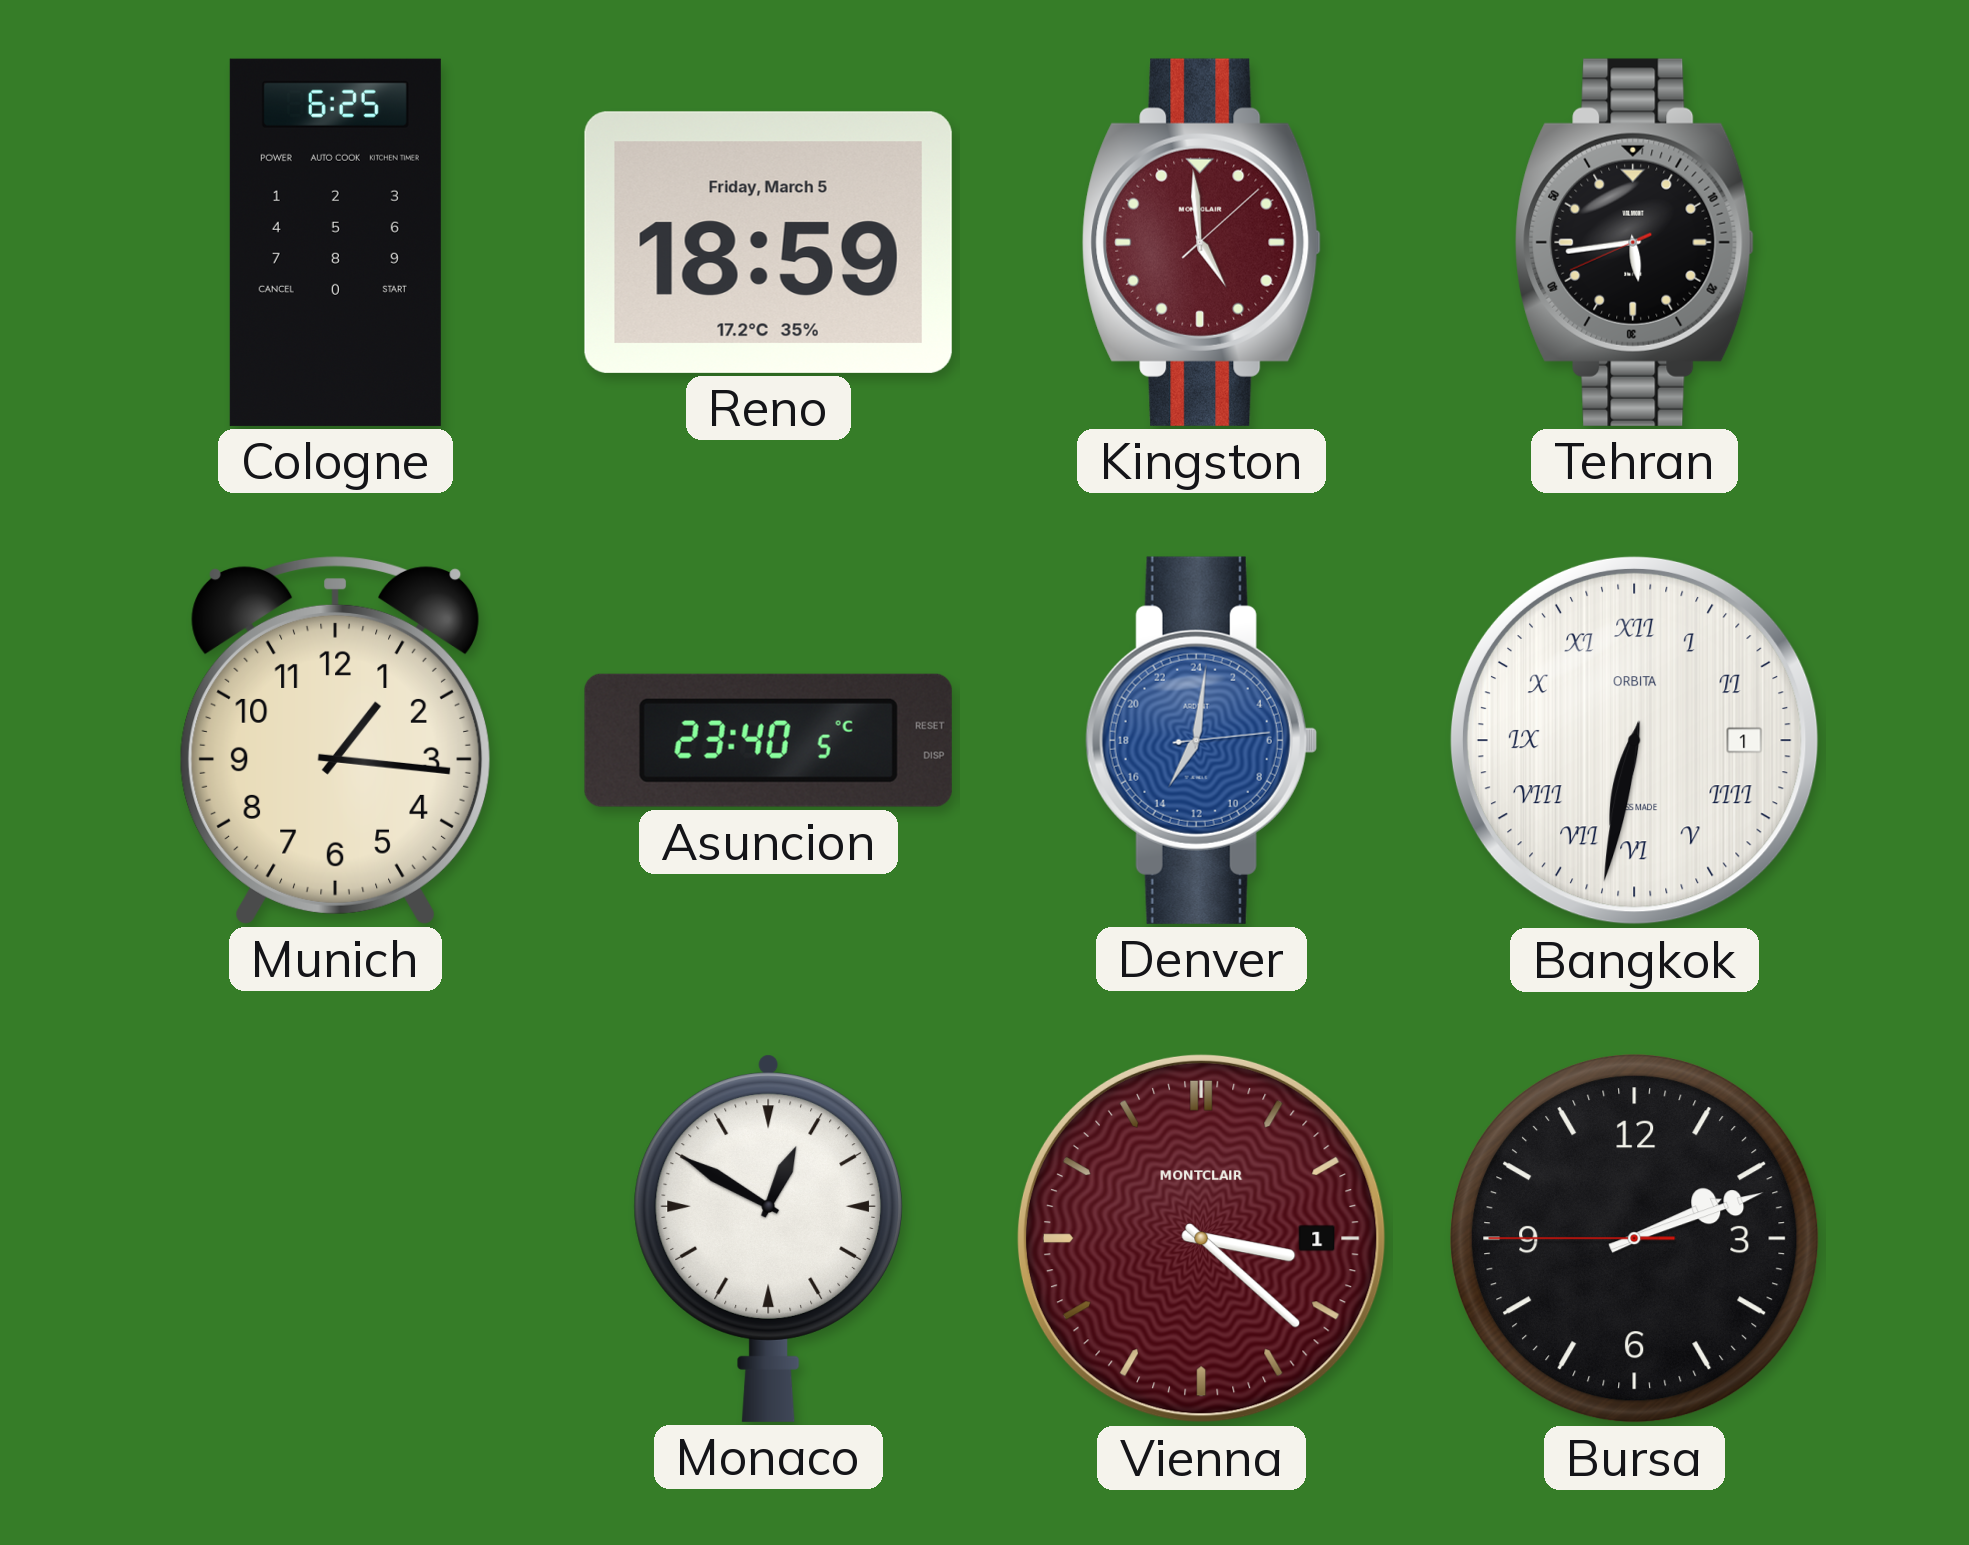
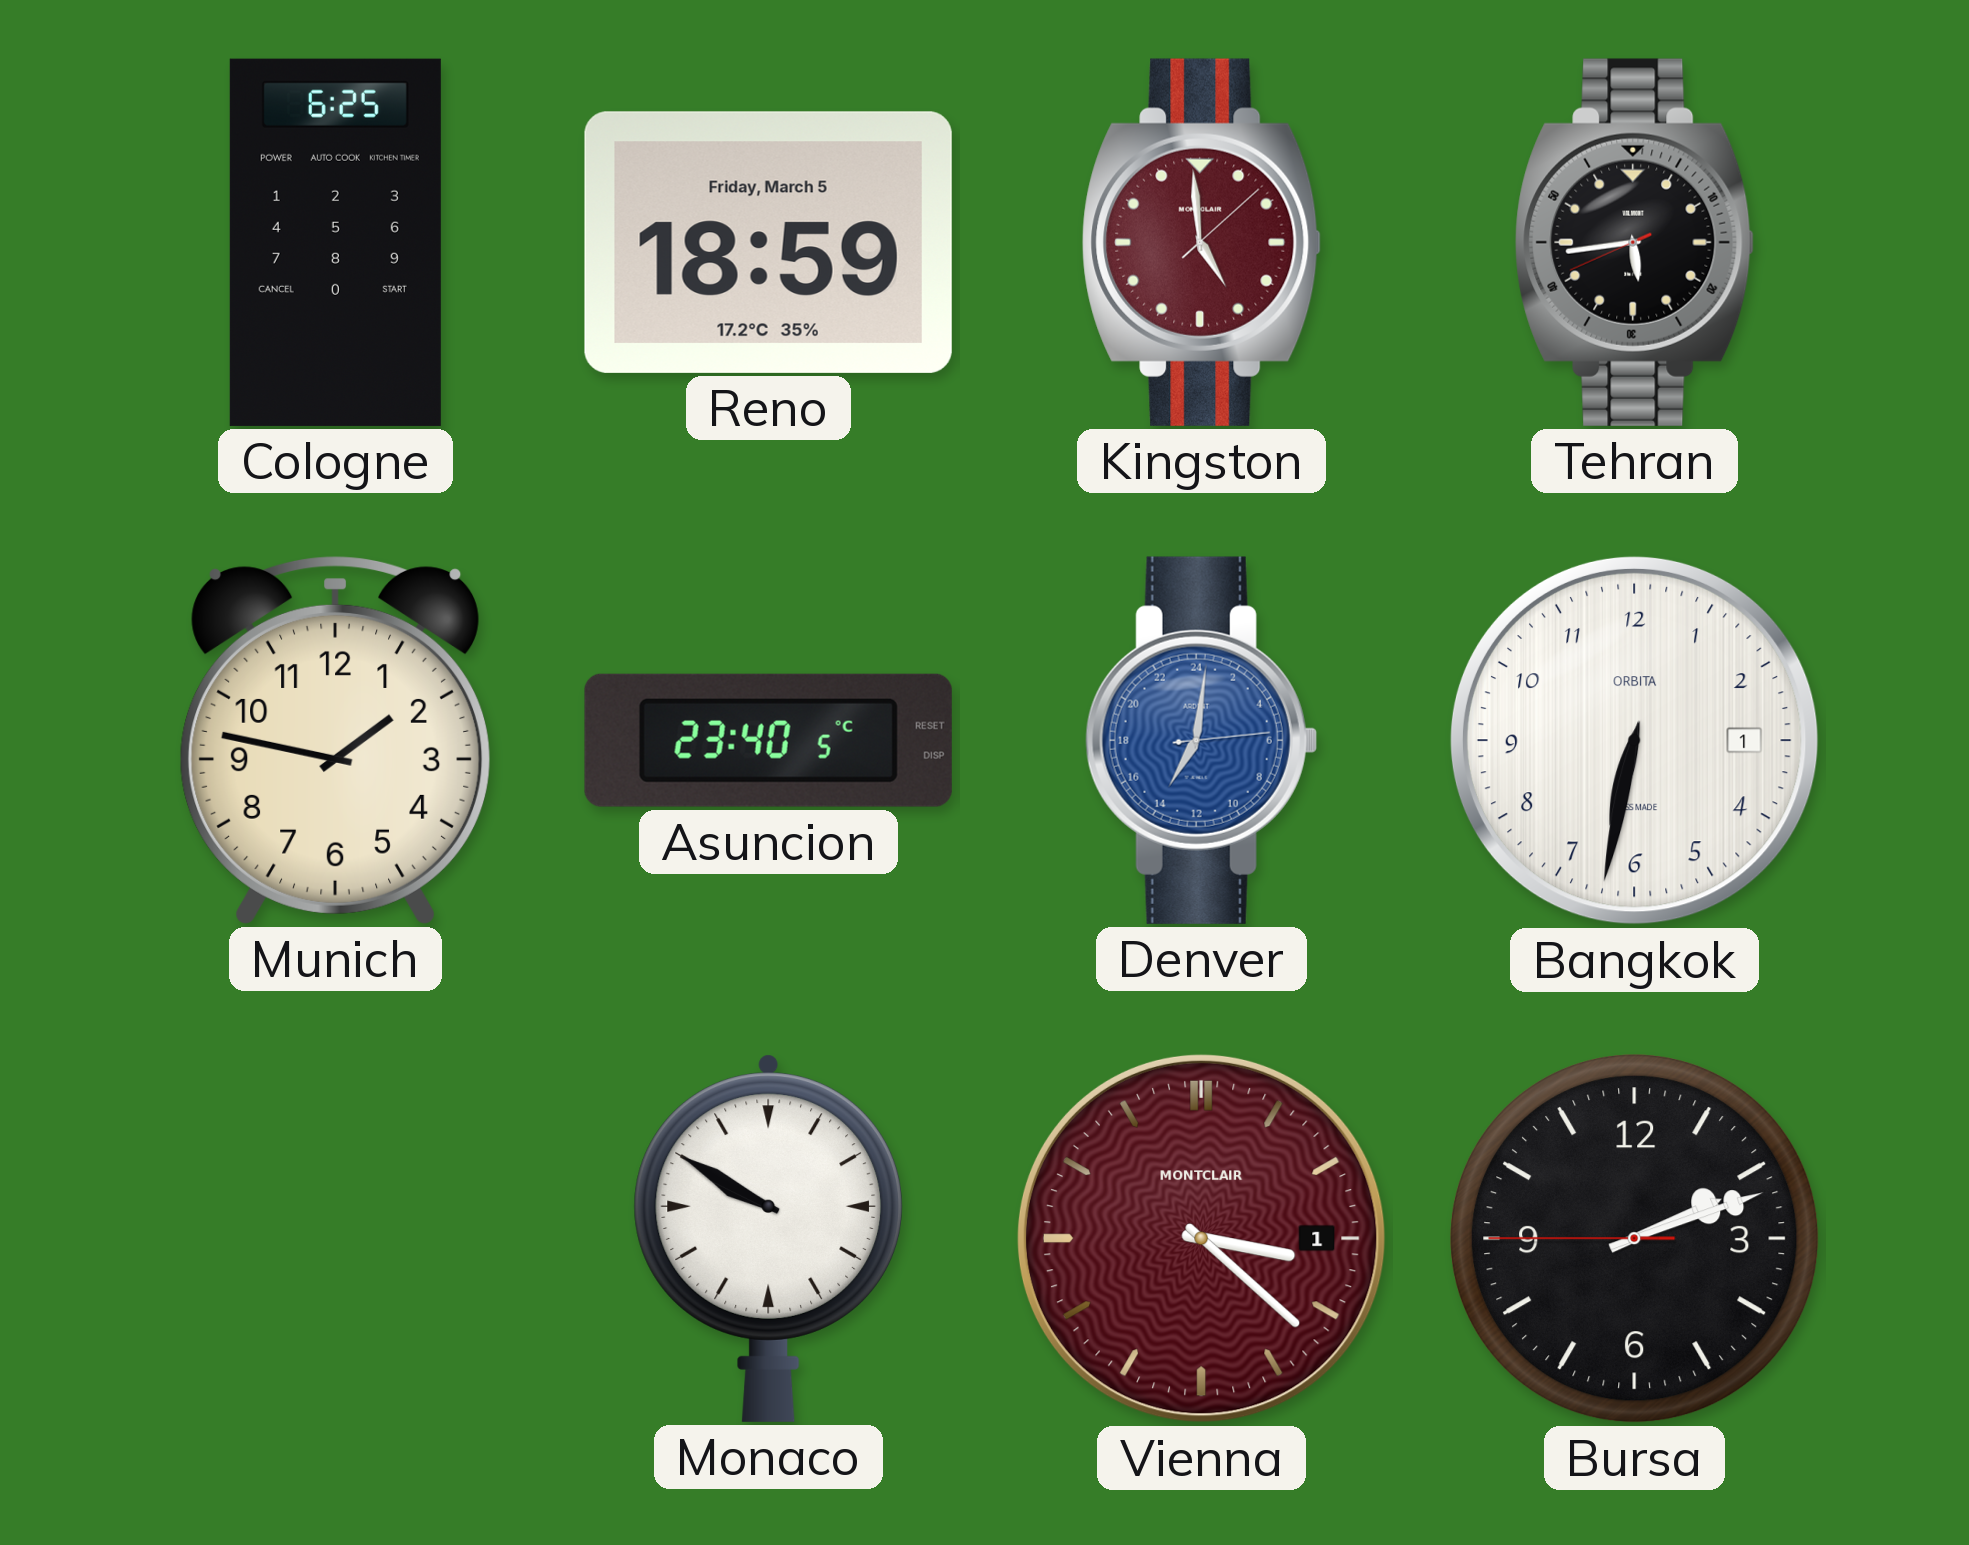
Munich: 1:16 -> 1:47 (335, 740)
Bangkok numerals: Roman -> Arabic (1634, 740)
Monaco: 12:50 -> 9:50 (768, 1238)
